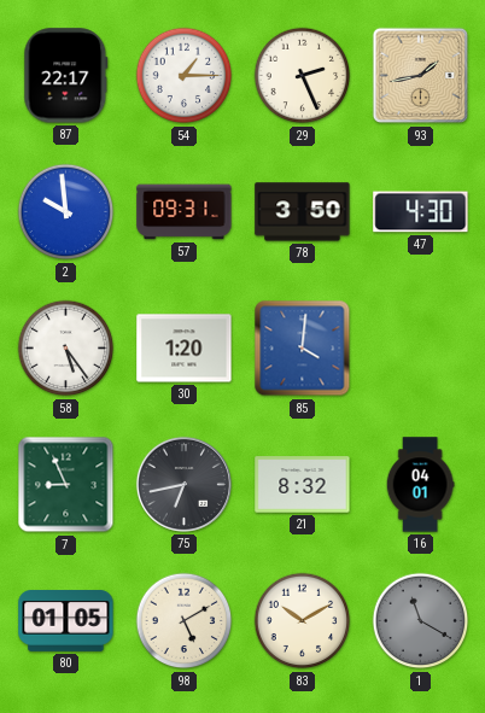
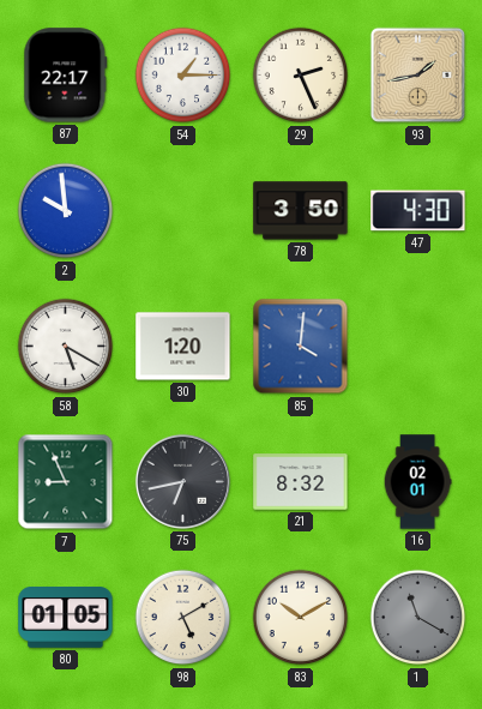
57: 09:31 -> none (185, 212)
58: 5:24 -> 5:20 (66, 347)
16: 04:01 -> 02:01 (417, 482)
